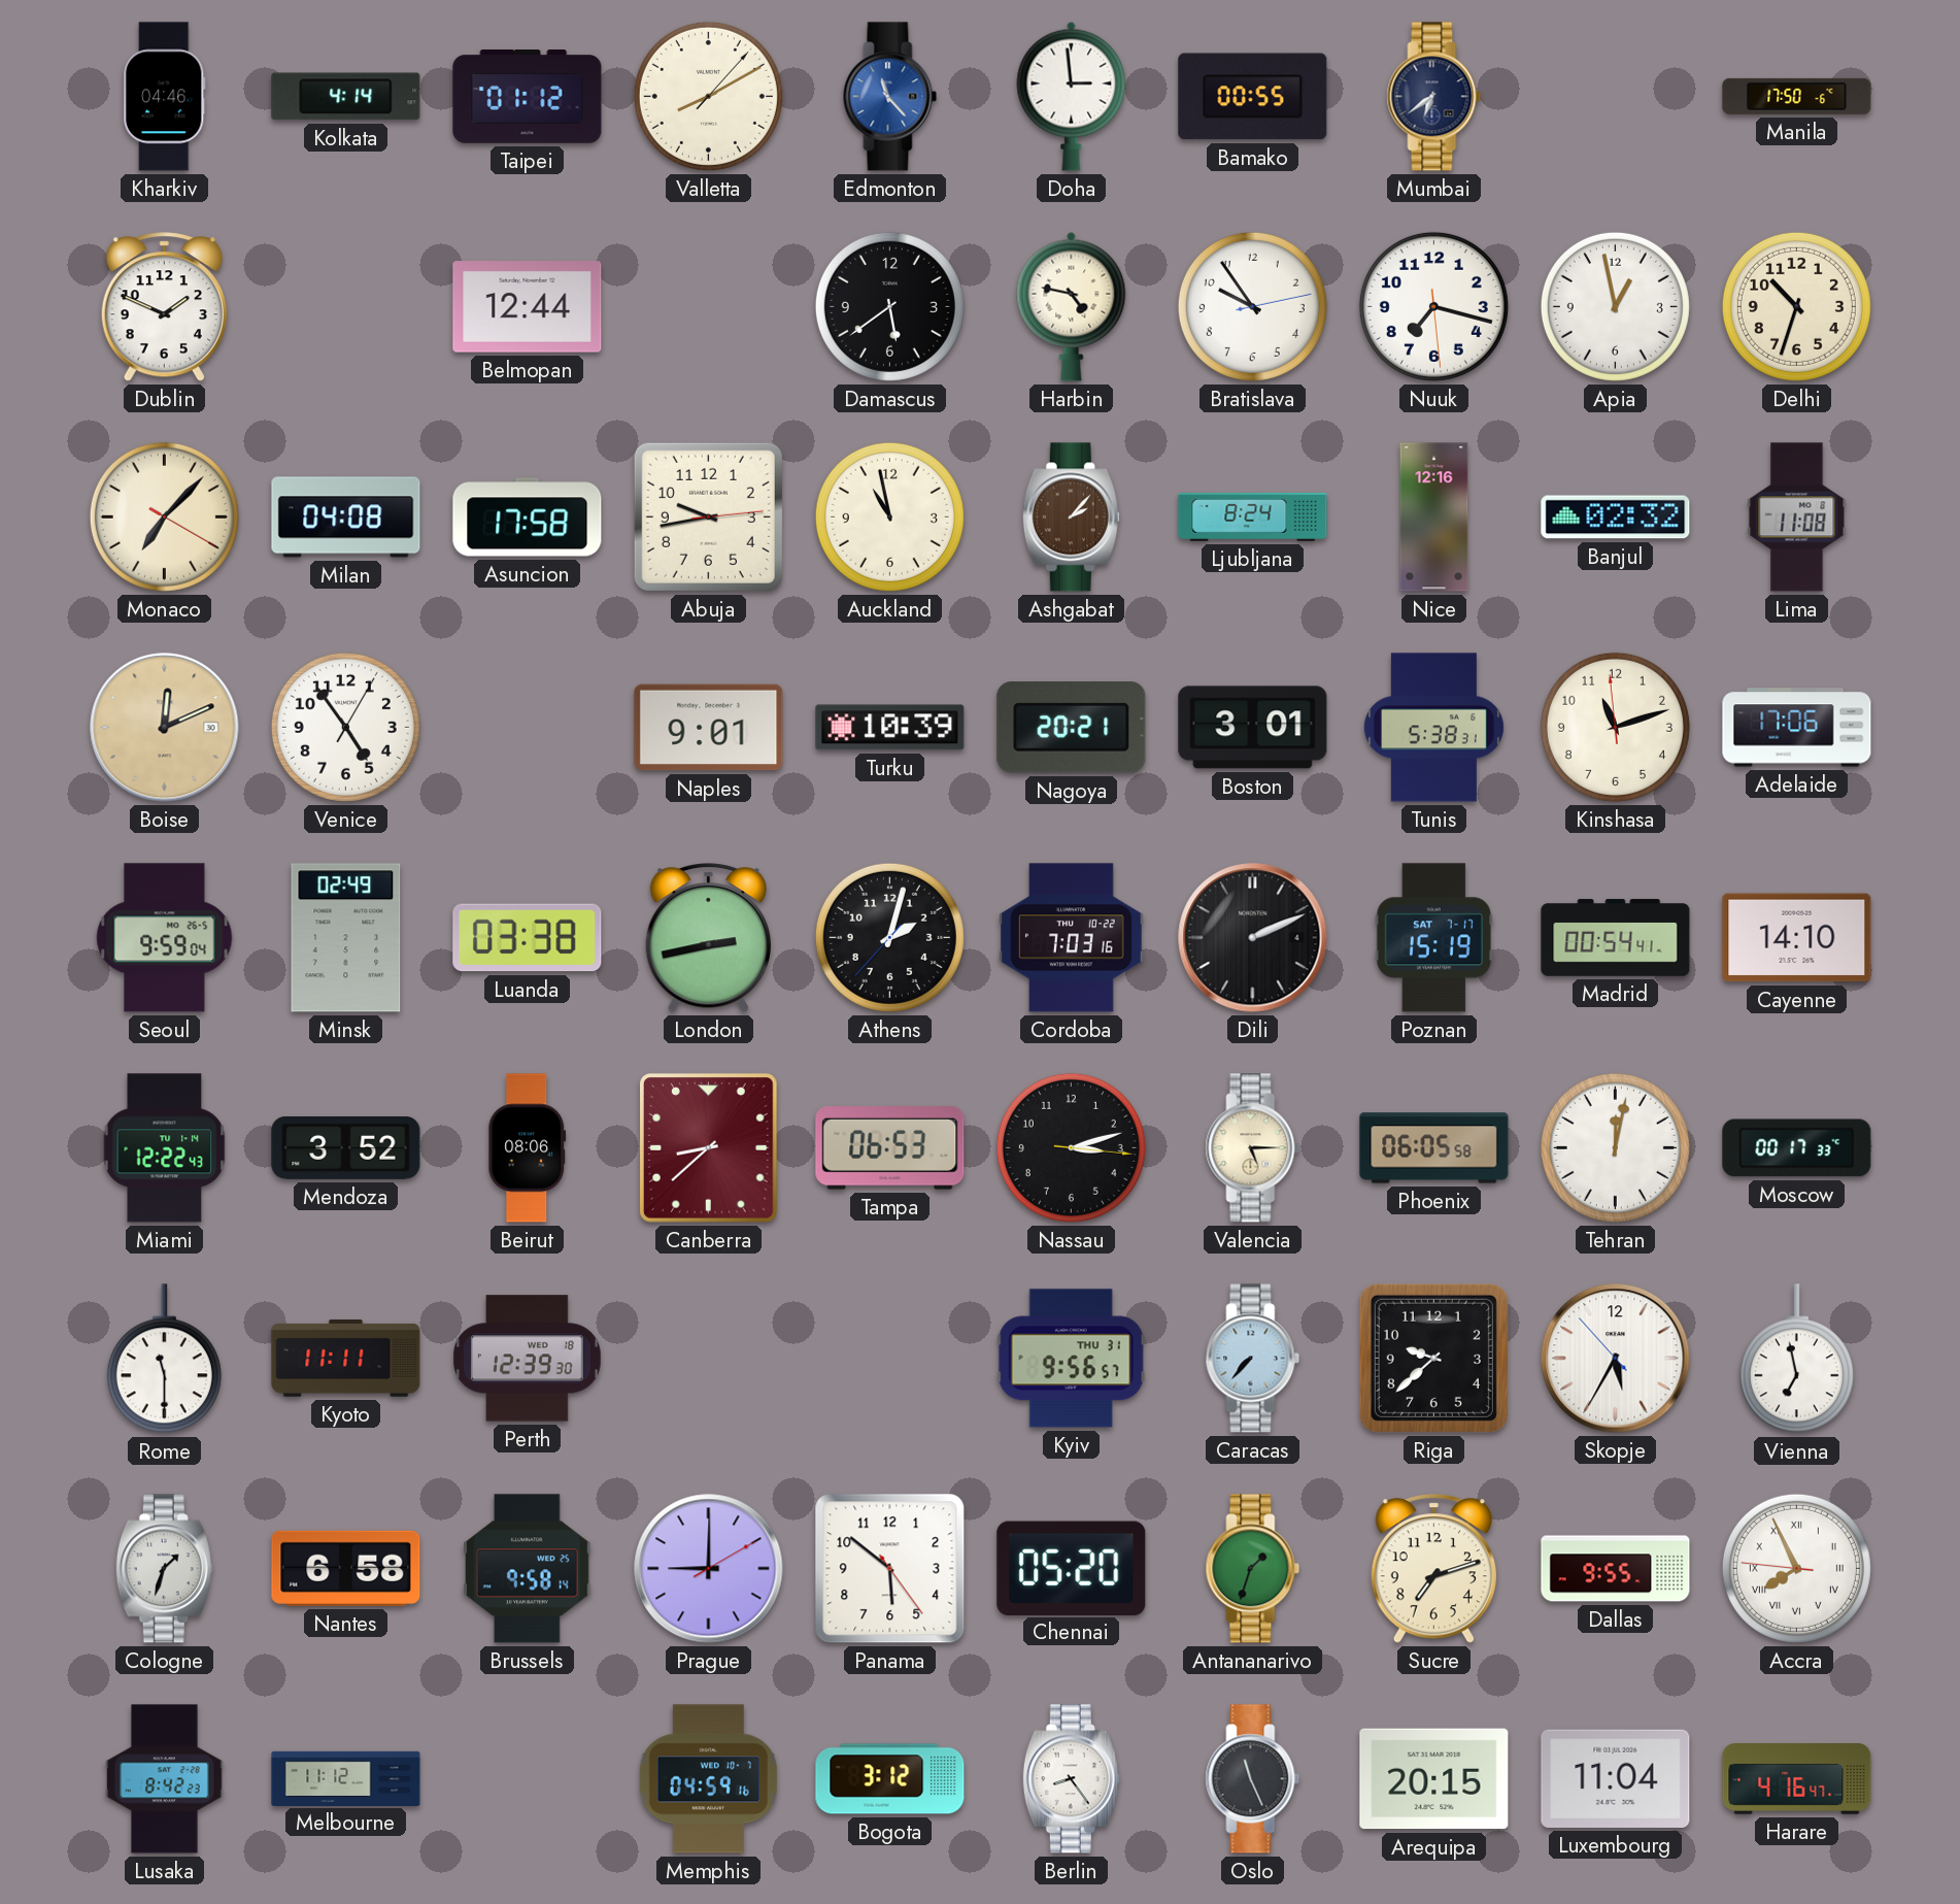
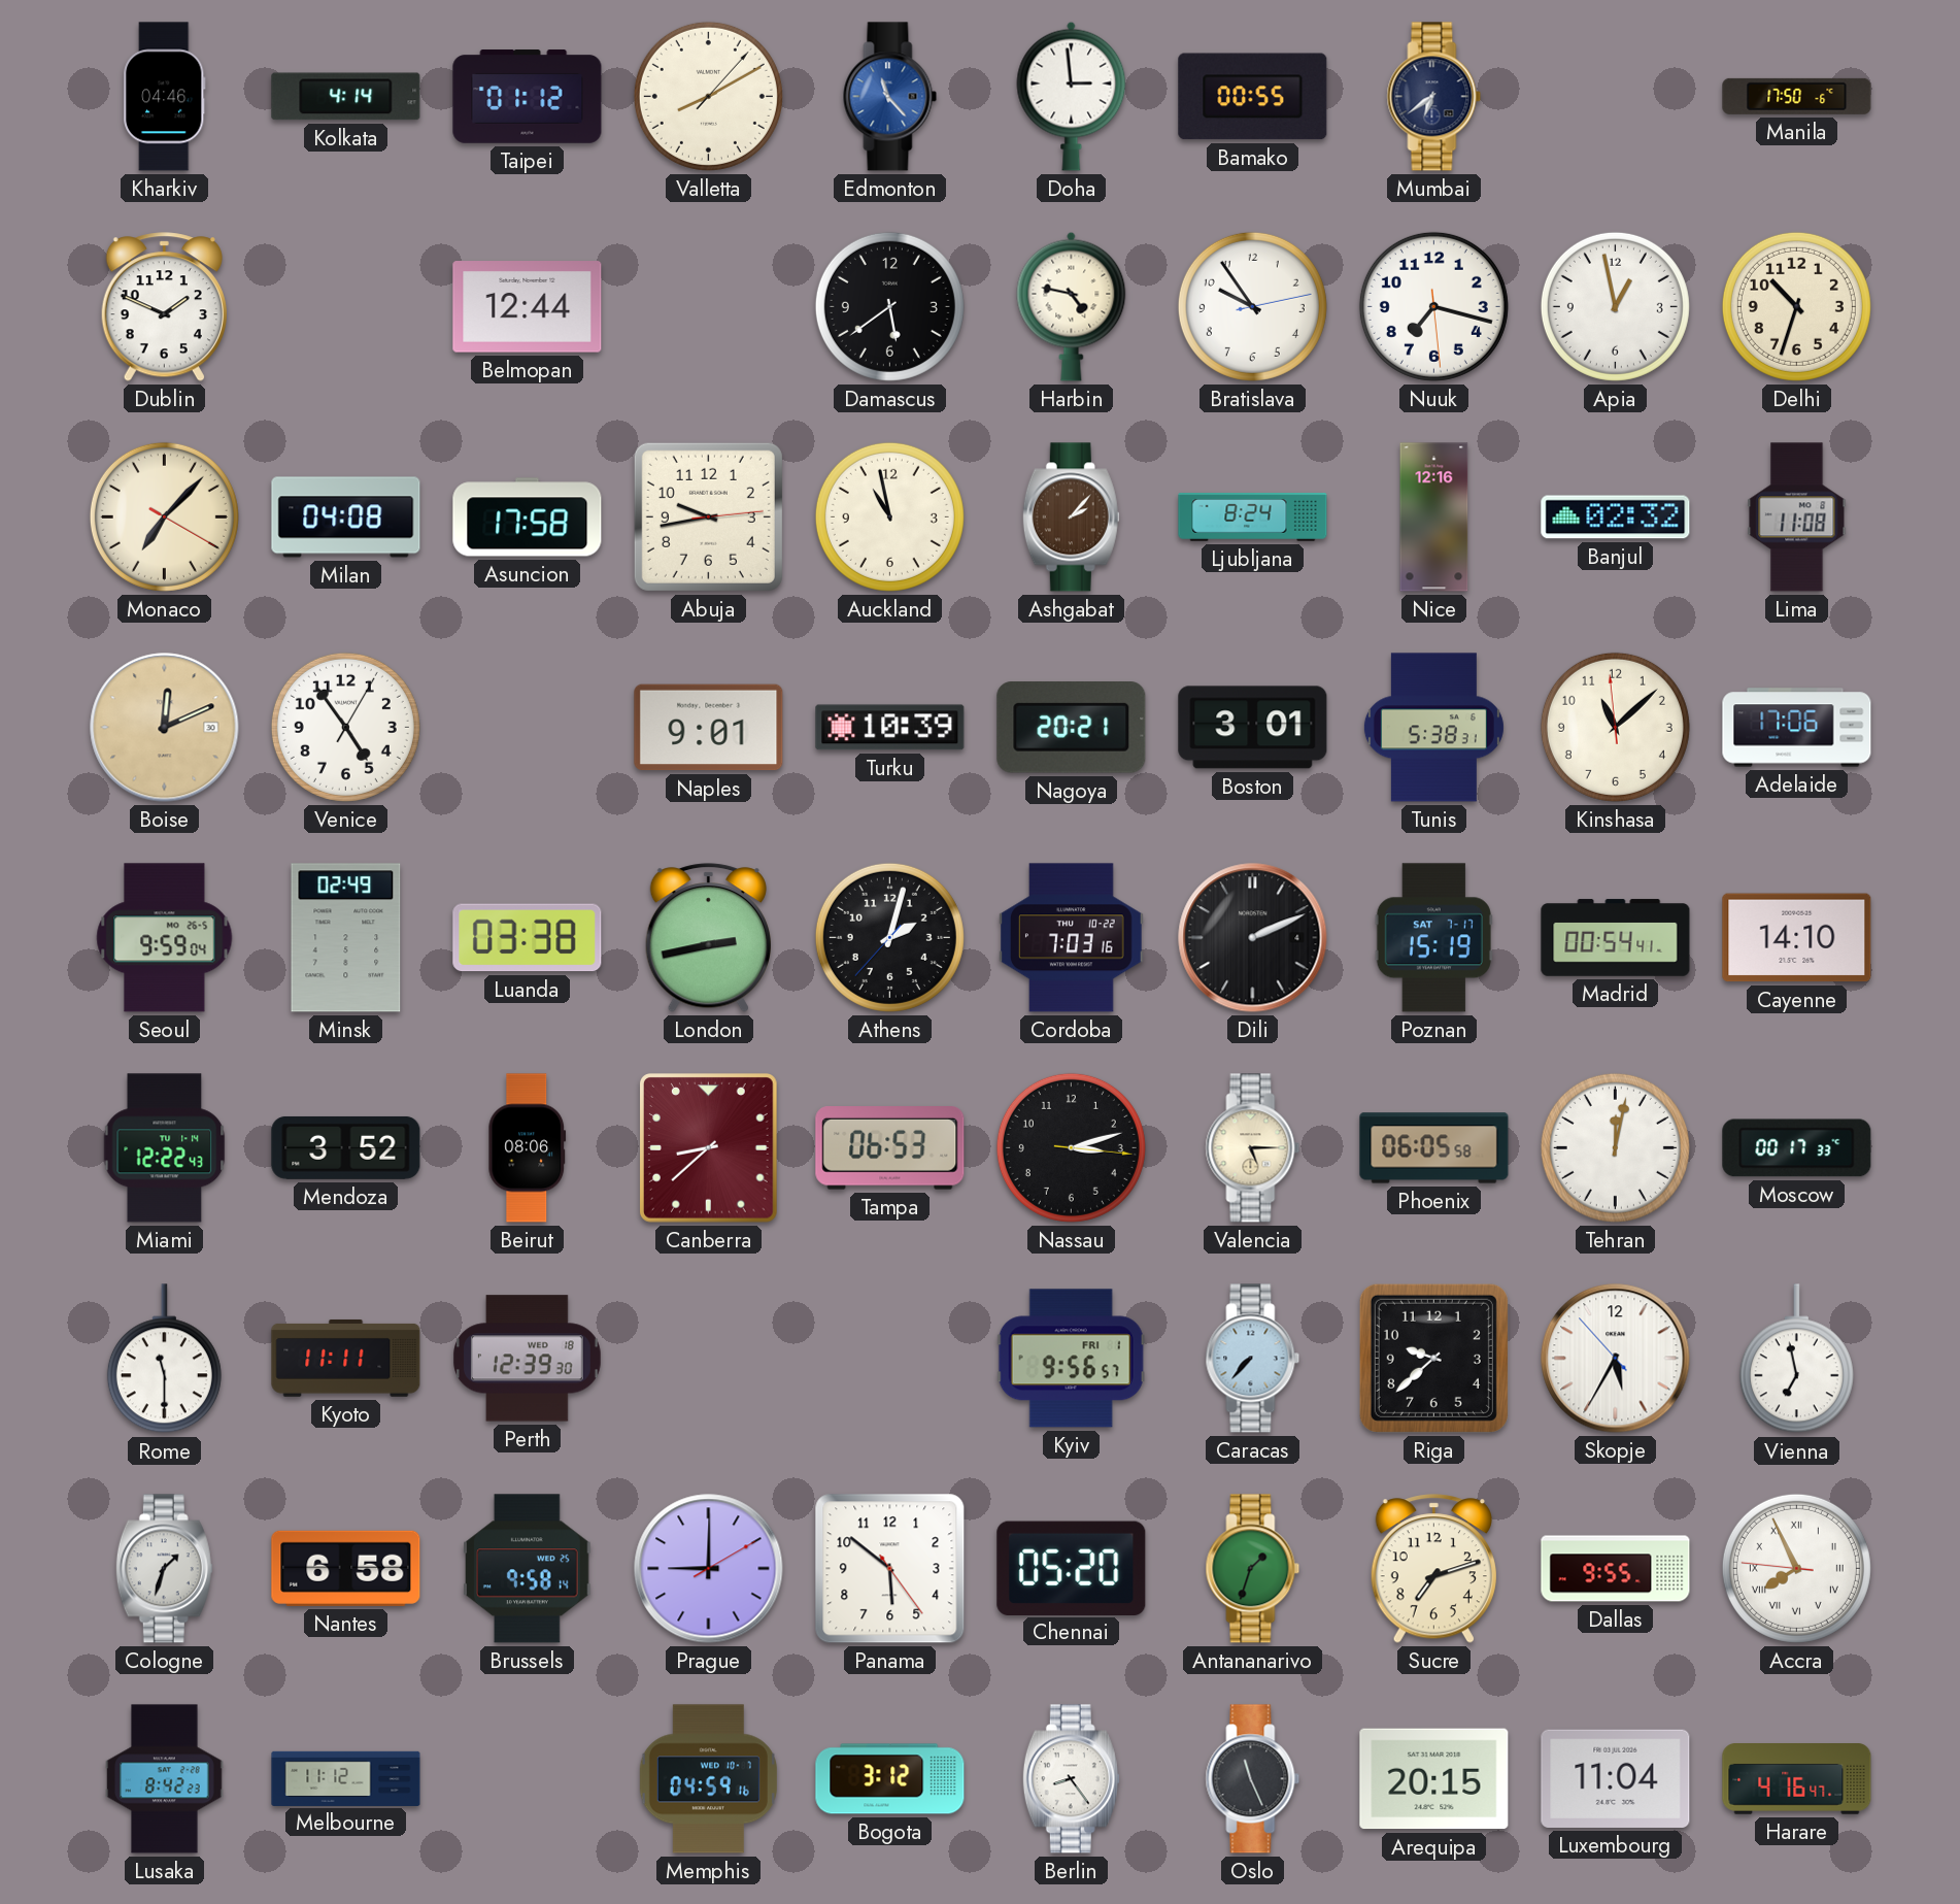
Kinshasa: 11:11 -> 11:07 (1615, 727)
Kyiv date: THU 31 -> FRI 1 (1071, 1359)
